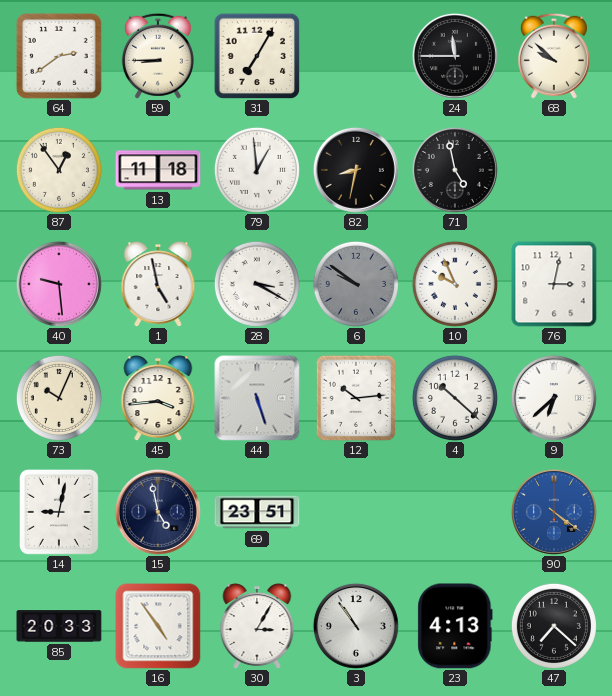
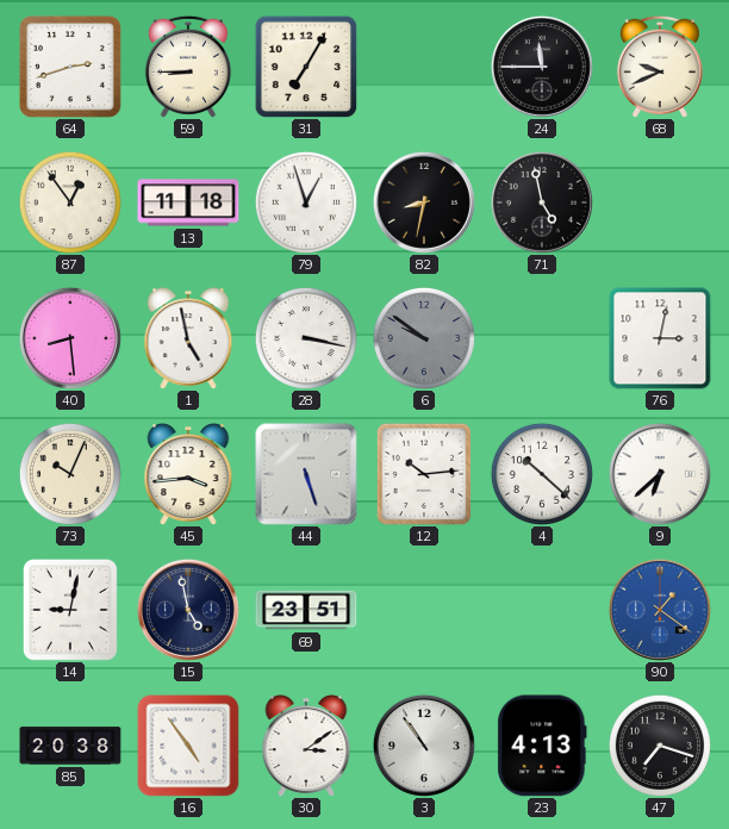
64: 2:39 -> 2:42 (70, 67)
68: 9:52 -> 9:41 (660, 67)
79: 12:59 -> 12:57 (306, 202)
40: 9:29 -> 8:29 (70, 338)
28: 3:20 -> 3:17 (306, 338)
10: 9:56 -> none (455, 284)
90: 4:21 -> 1:21 (660, 610)
85: 20:33 -> 20:38 (70, 746)
30: 3:05 -> 3:09 (306, 746)
47: 7:22 -> 7:18 (660, 746)
